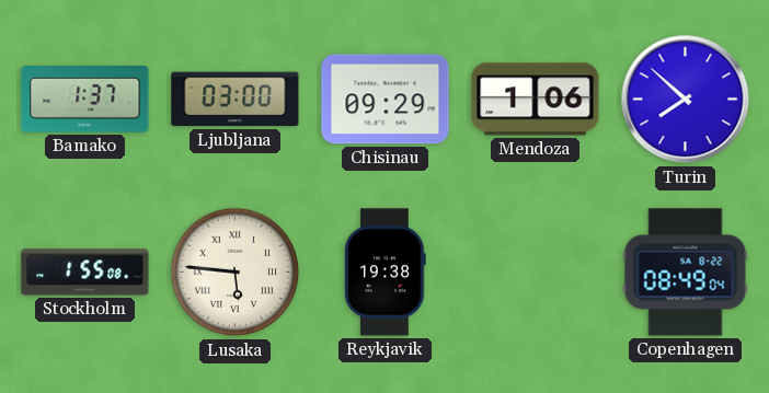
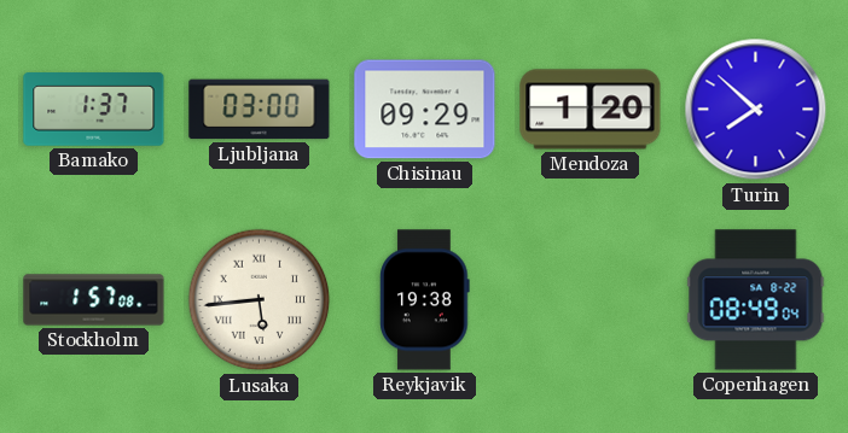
Mendoza: 1:06 -> 1:20 (591, 110)
Stockholm: 1:55 -> 1:57 (94, 300)
Lusaka: 5:46 -> 5:44 (260, 300)
